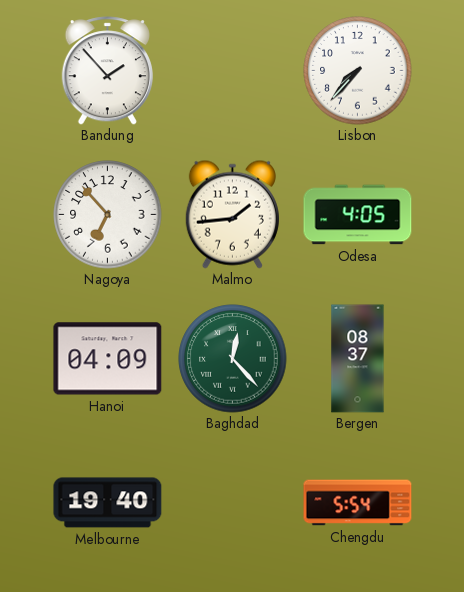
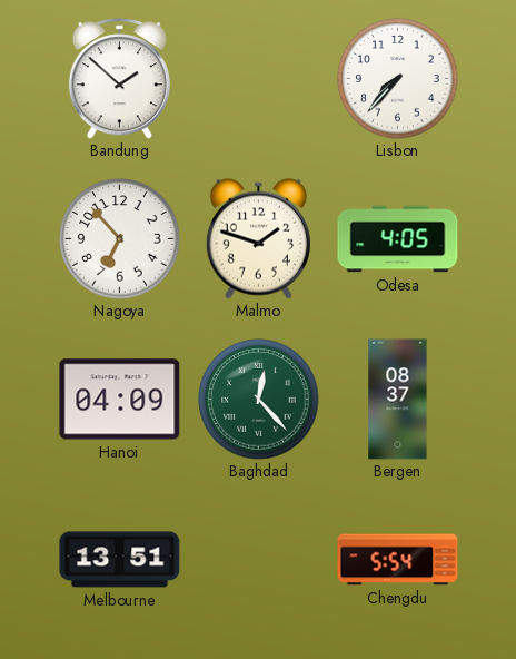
Bandung: 1:53 -> 1:52 (119, 79)
Malmo: 1:44 -> 1:48 (258, 238)
Melbourne: 19:40 -> 13:51 (120, 560)
